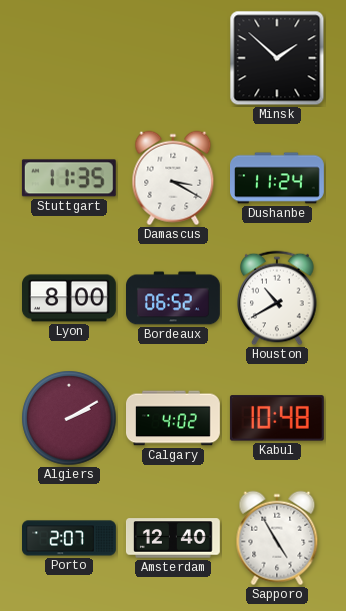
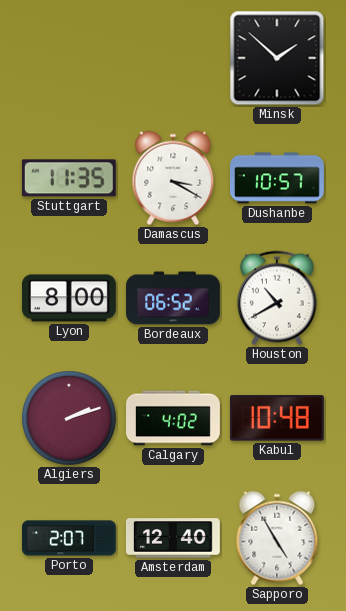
Dushanbe: 11:24 -> 10:57 (278, 178)
Algiers: 2:10 -> 2:12 (69, 418)
